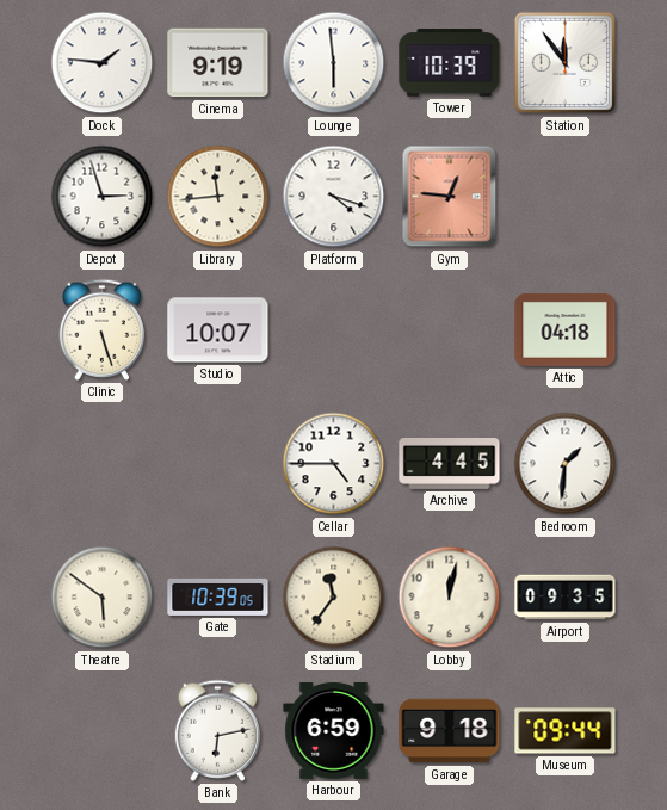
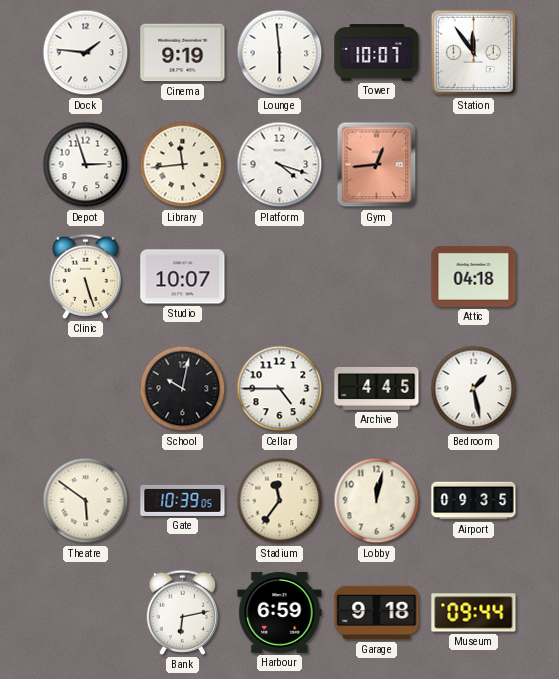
Tower: 10:39 -> 10:07 (377, 53)
Gym: 12:46 -> 12:44 (377, 165)
School: none -> 10:02 (183, 389)
Bedroom: 1:31 -> 1:28 (474, 389)
